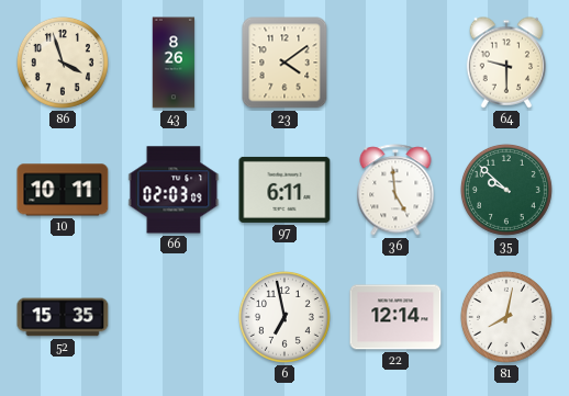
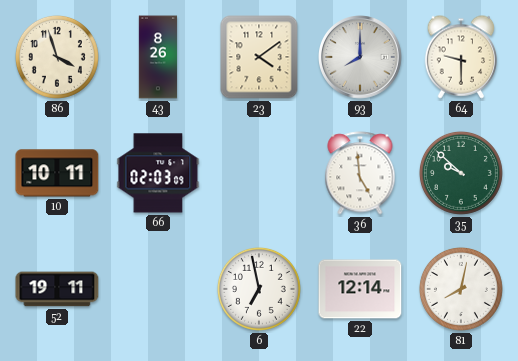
93: none -> 8:00 (360, 57)
97: 6:11 -> none (284, 190)
52: 15:35 -> 19:11 (57, 289)
